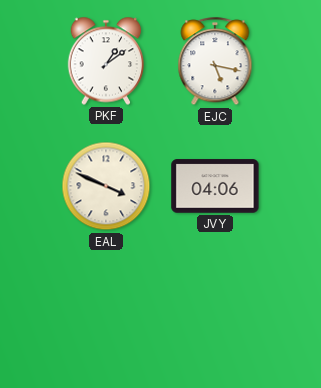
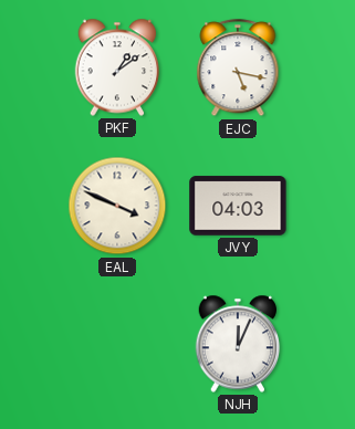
JVY: 04:06 -> 04:03 (238, 206)
NJH: none -> 12:04 (238, 344)
